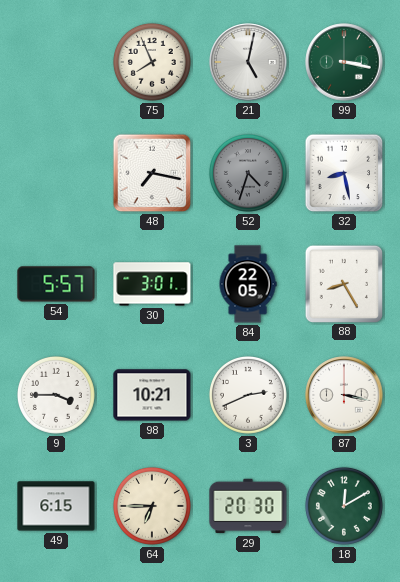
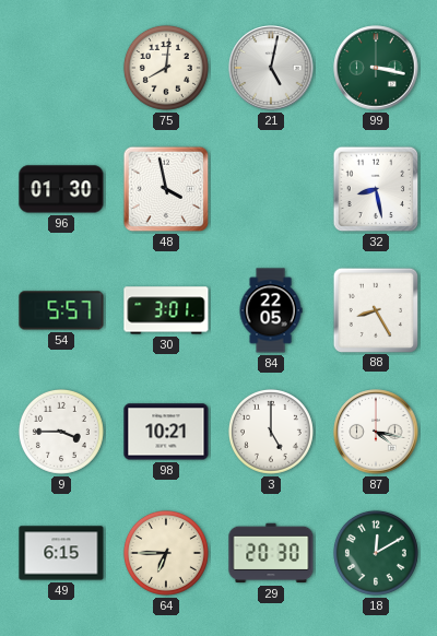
75: 7:56 -> 8:01 (166, 68)
96: none -> 01:30 (61, 189)
48: 7:17 -> 3:58 (166, 189)
52: 4:33 -> none (248, 173)
3: 2:41 -> 5:00 (271, 432)
87: 3:17 -> 4:17 (376, 432)
